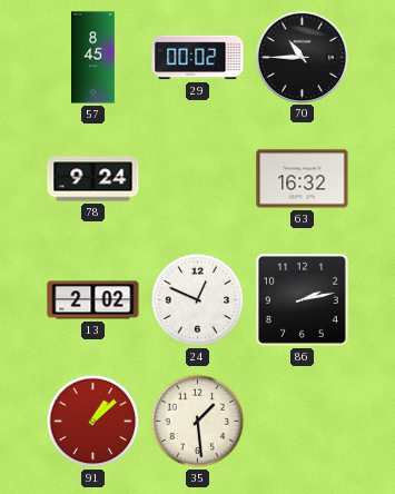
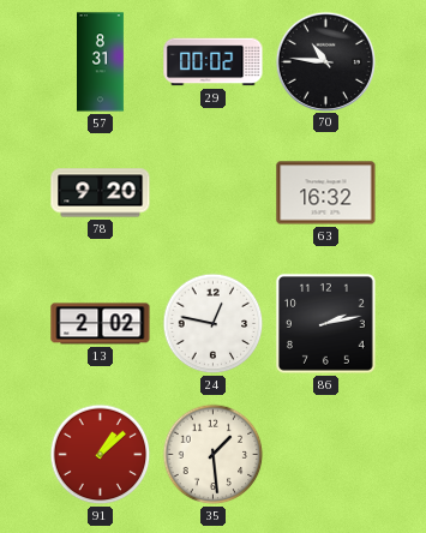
57: 8:45 -> 8:31 (101, 62)
70: 10:45 -> 10:46 (325, 61)
78: 9:24 -> 9:20 (101, 193)
24: 12:49 -> 12:47 (214, 324)
